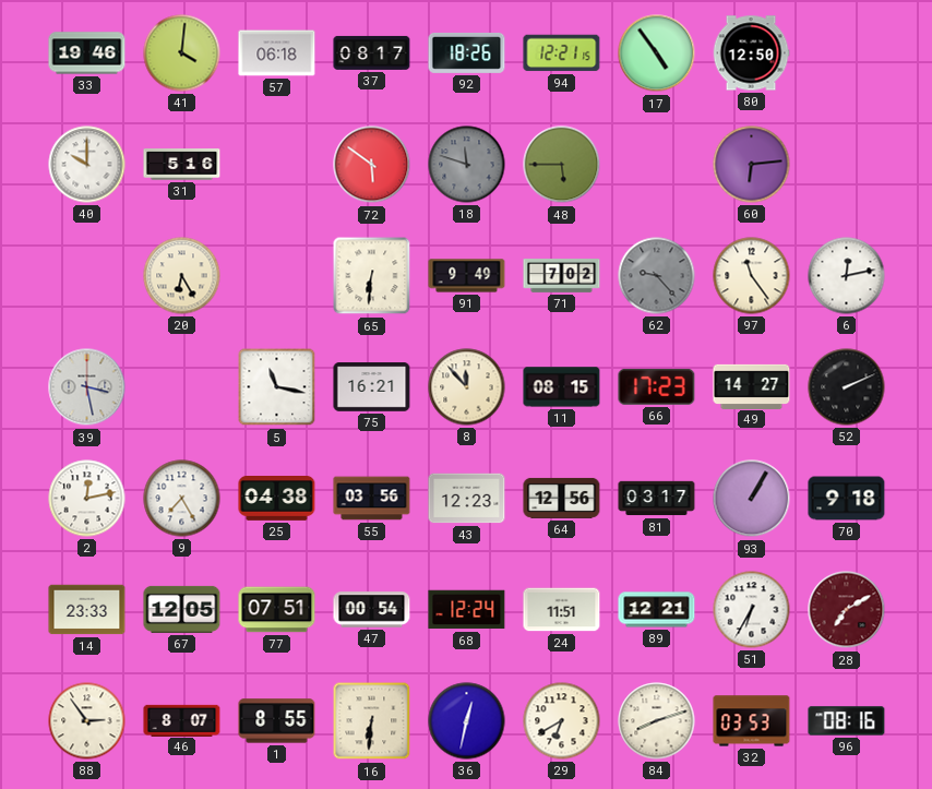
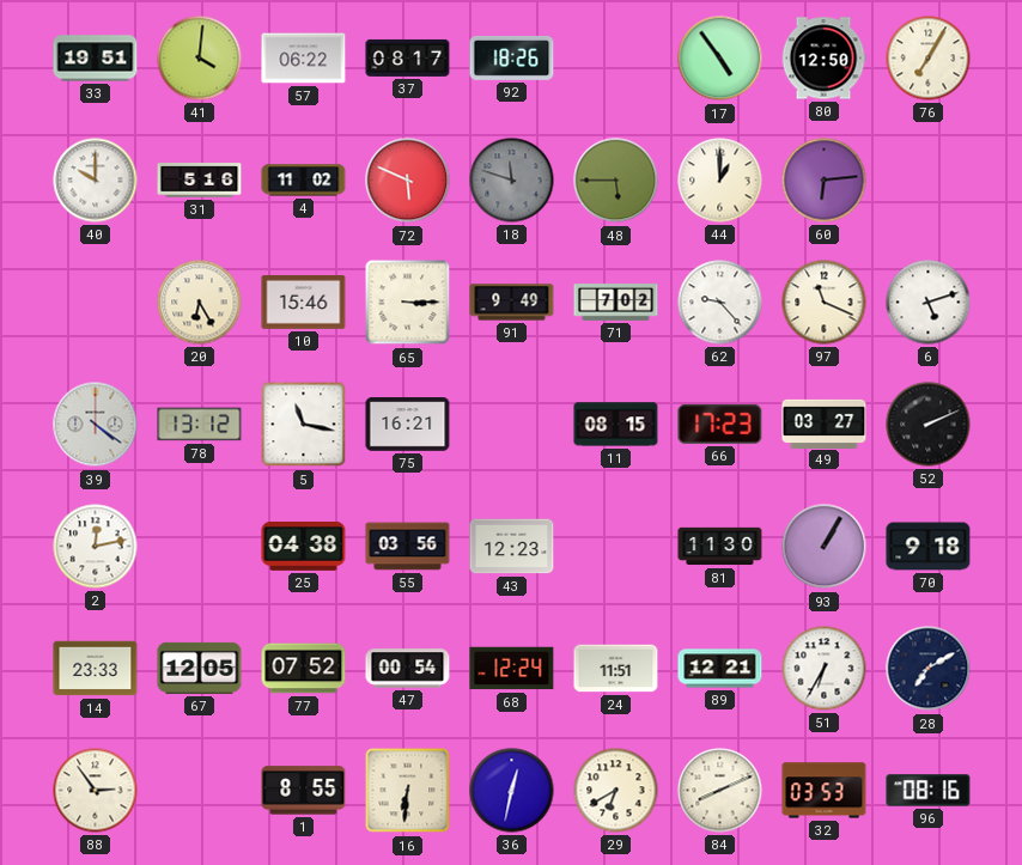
33: 19:46 -> 19:51 (96, 59)
57: 06:18 -> 06:22 (304, 59)
94: 12:21 -> none (562, 53)
76: none -> 7:05 (929, 59)
4: none -> 11:02 (304, 181)
72: 5:51 -> 5:49 (408, 181)
44: none -> 1:00 (720, 181)
10: none -> 15:46 (304, 303)
65: 6:31 -> 3:15 (408, 303)
62 dial: grey -> white (720, 303)
97: 11:24 -> 11:19 (825, 303)
6: 12:13 -> 5:12 (929, 303)
39: 3:28 -> 4:21 (96, 425)
78: none -> 13:12 (200, 425)
8: 11:53 -> none (467, 387)
49: 14:27 -> 03:27 (825, 424)
9: 7:25 -> none (182, 499)
64: 12:56 -> none (562, 498)
81: 03:17 -> 11:30 (720, 547)
77: 07:51 -> 07:52 (304, 669)
28 dial: burgundy -> navy (929, 669)
46: 8:07 -> none (182, 720)
84: 8:12 -> 8:11 (720, 791)
